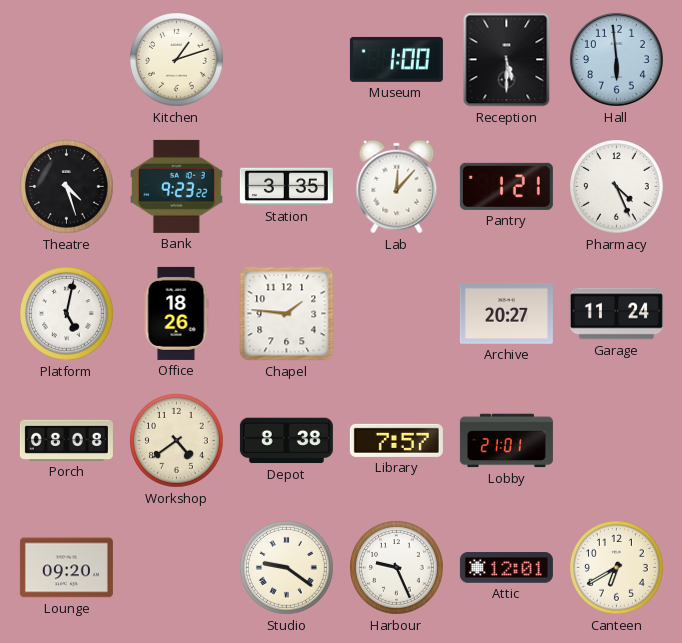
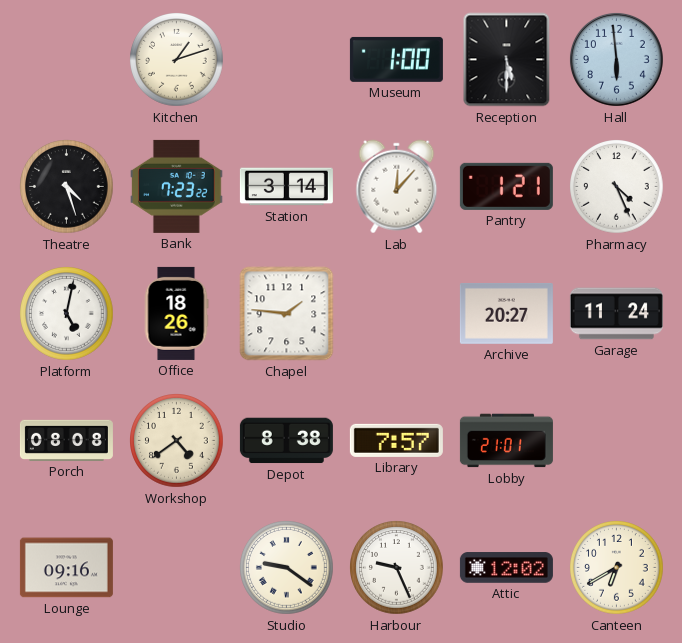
Bank: 9:23 -> 7:23 (177, 186)
Station: 3:35 -> 3:14 (286, 187)
Lounge: 09:20 -> 09:16 (66, 568)
Attic: 12:01 -> 12:02 (506, 568)
